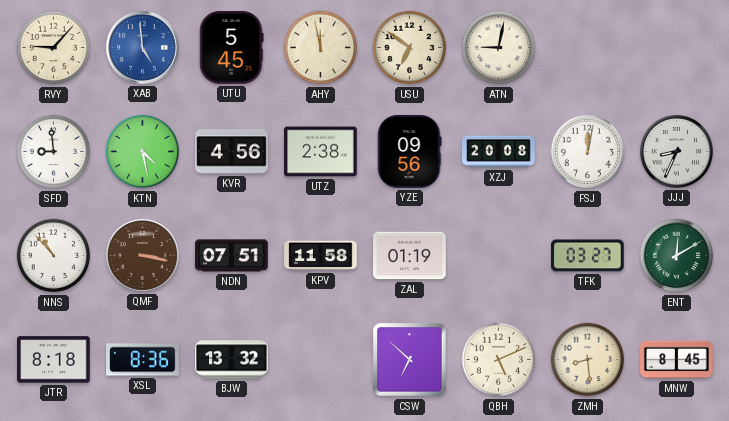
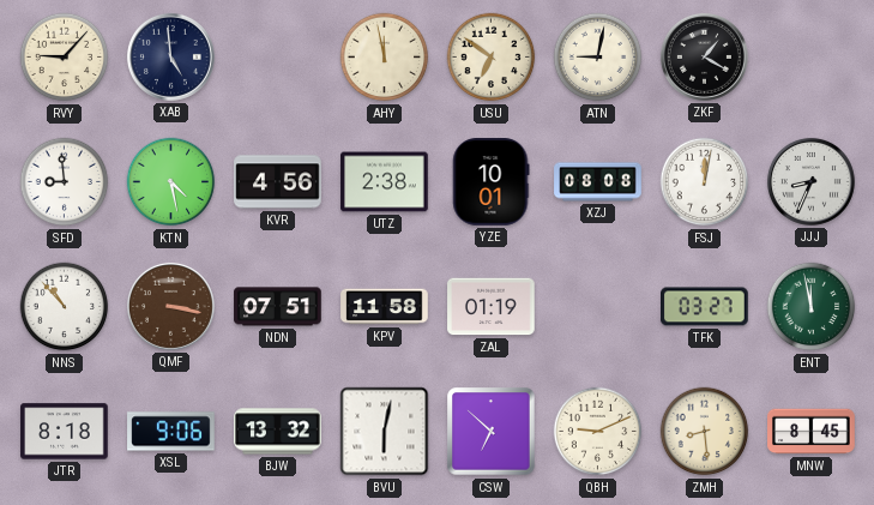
XAB dial: blue -> navy (170, 56)
UTU: 5:45 -> none (232, 48)
ZKF: none -> 1:20 (704, 56)
YZE: 09:56 -> 10:01 (490, 182)
XZJ: 20:08 -> 08:08 (598, 182)
ENT: 12:10 -> 11:58 (812, 307)
XSL: 8:36 -> 9:06 (171, 432)
BVU: none -> 6:02 (385, 432)
QBH: 5:11 -> 9:11 (598, 432)
